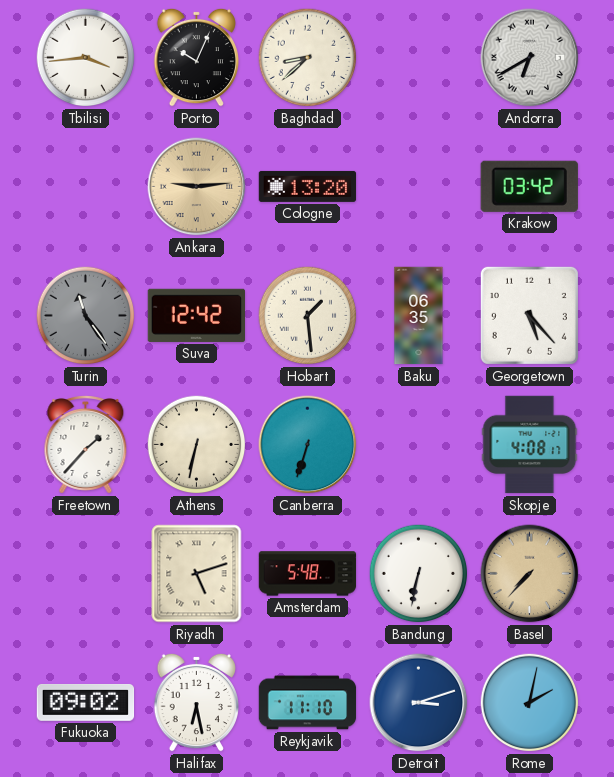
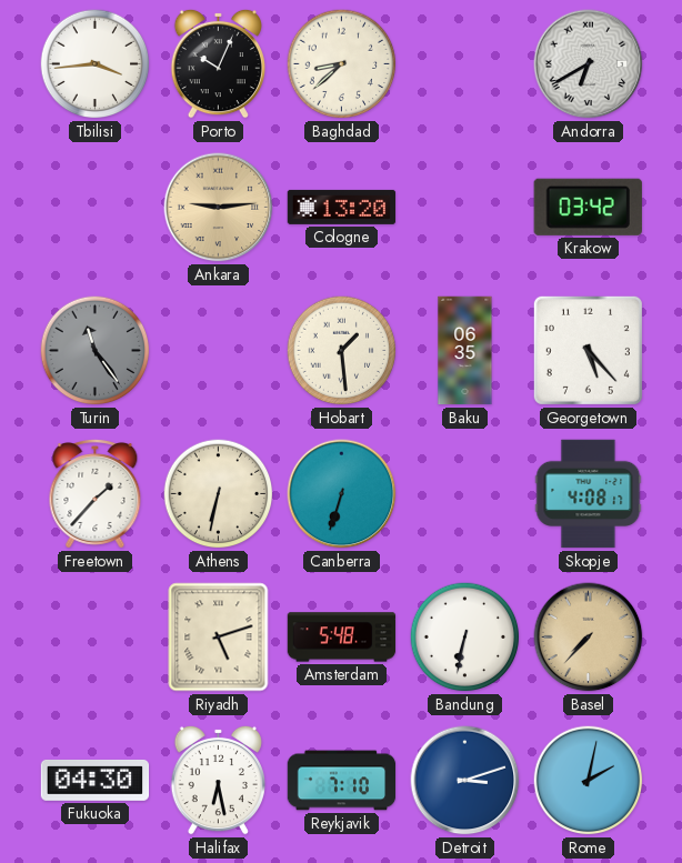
Suva: 12:42 -> none (196, 315)
Fukuoka: 09:02 -> 04:30 (96, 780)
Reykjavik: 11:10 -> 7:10 (342, 781)
